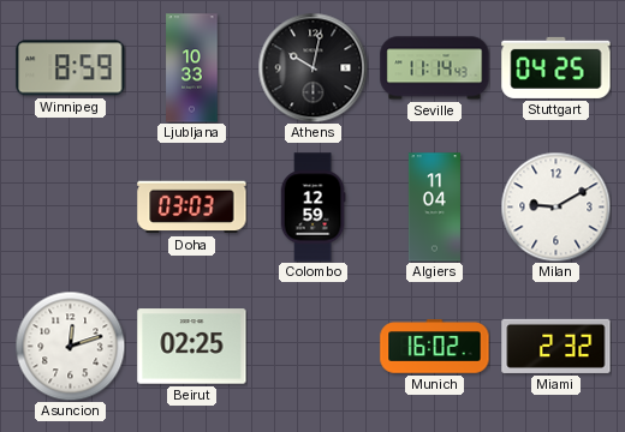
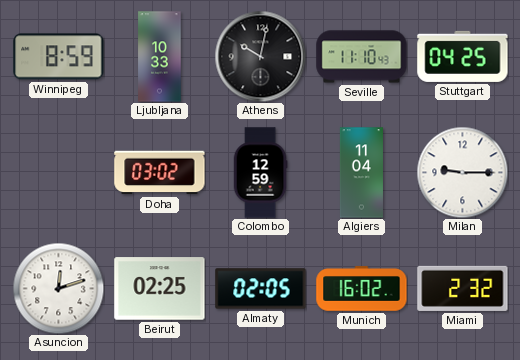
Seville: 11:14 -> 11:10 (362, 57)
Doha: 03:03 -> 03:02 (160, 173)
Milan: 9:10 -> 9:15 (462, 172)
Almaty: none -> 02:05 (261, 289)
